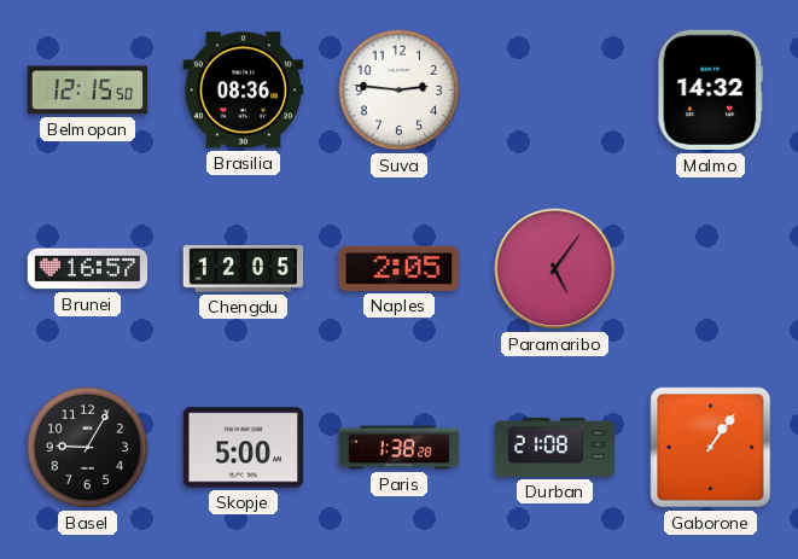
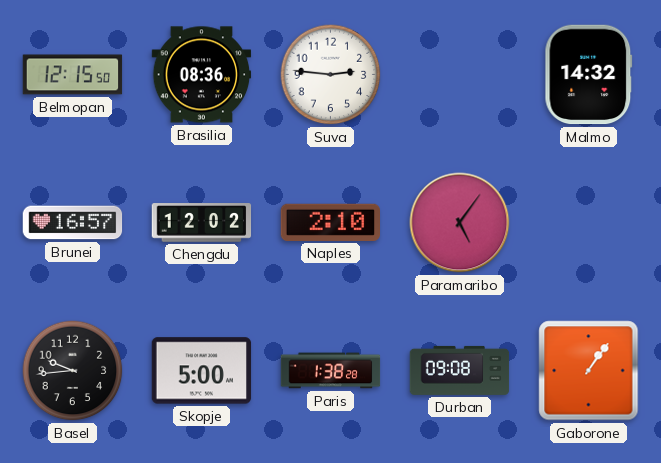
Chengdu: 12:05 -> 12:02 (202, 223)
Naples: 2:05 -> 2:10 (330, 222)
Basel: 9:05 -> 9:44 (73, 371)
Durban: 21:08 -> 09:08 (460, 370)
